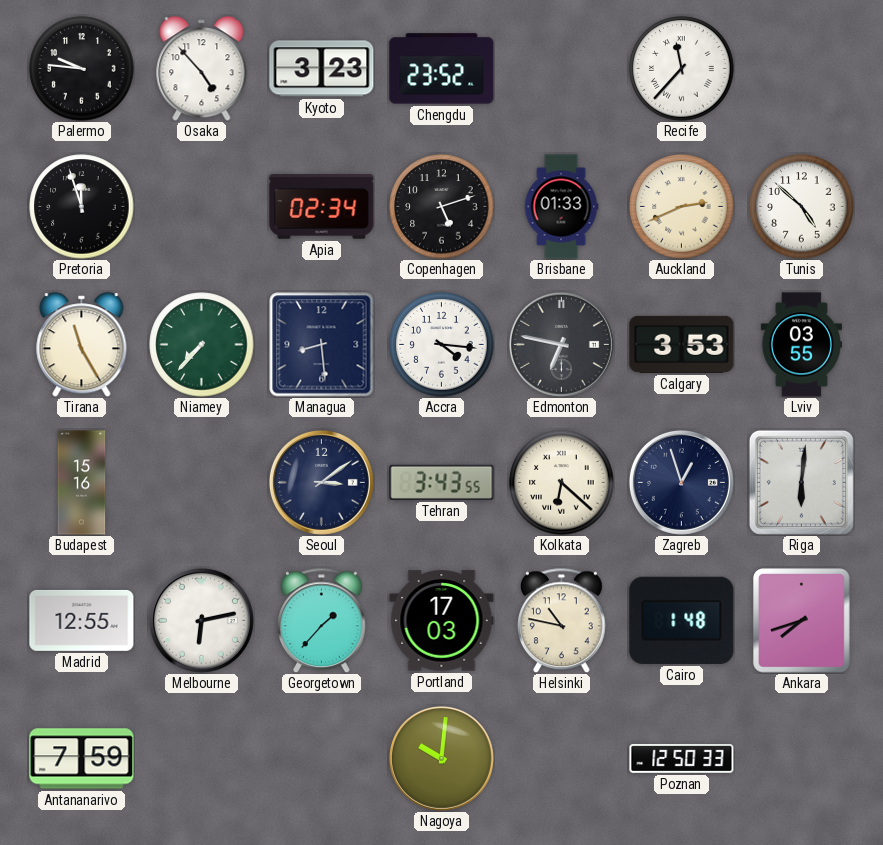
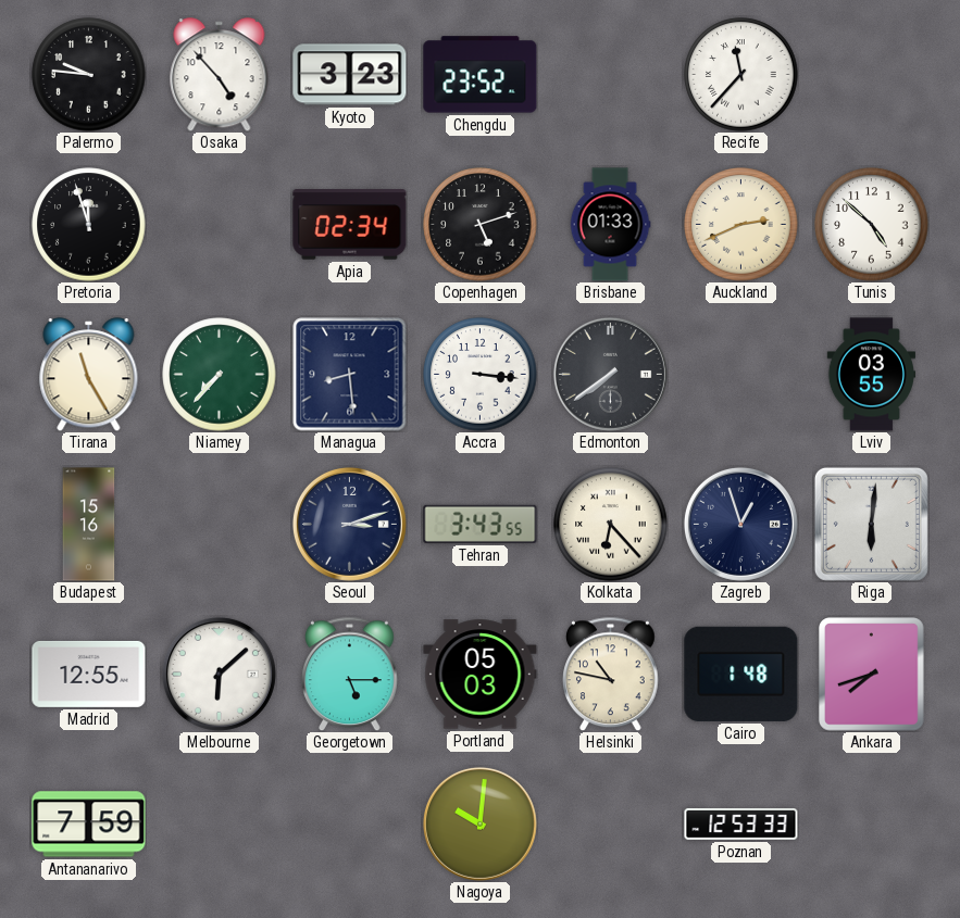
Accra: 4:16 -> 3:16 (481, 375)
Edmonton: 6:47 -> 7:39 (610, 374)
Calgary: 3:53 -> none (682, 344)
Seoul: 3:09 -> 3:12 (349, 524)
Kolkata: 6:22 -> 6:23 (611, 525)
Melbourne: 6:13 -> 6:08 (219, 674)
Georgetown: 1:37 -> 5:15 (350, 674)
Portland: 17:03 -> 05:03 (481, 675)
Poznan: 12:50 -> 12:53 (741, 823)
